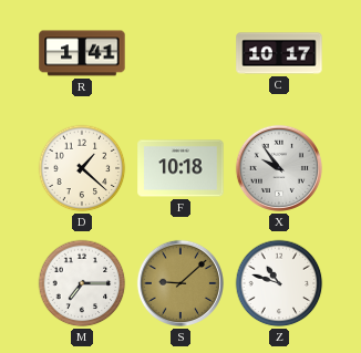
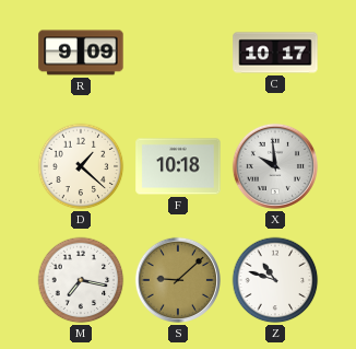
R: 1:41 -> 9:09 (81, 53)
X: 9:54 -> 9:59 (275, 166)
M: 7:15 -> 7:17 (81, 280)
